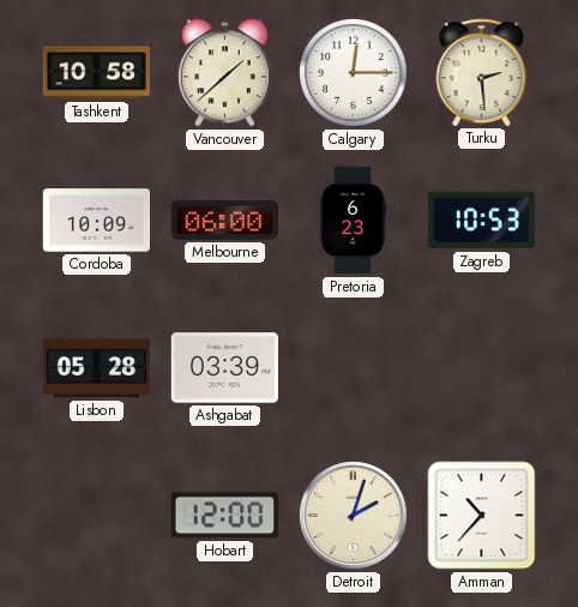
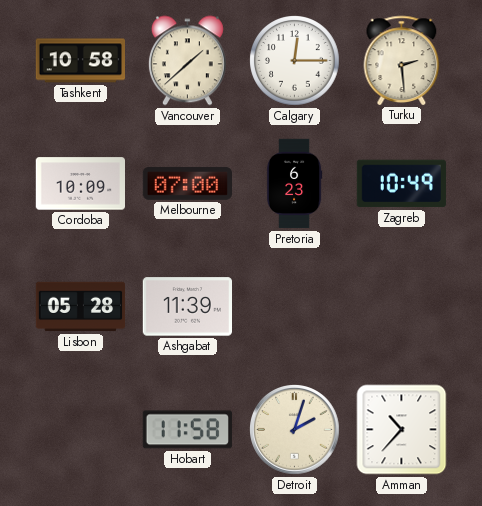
Melbourne: 06:00 -> 07:00 (187, 183)
Zagreb: 10:53 -> 10:49 (401, 184)
Ashgabat: 03:39 -> 11:39 (187, 307)
Hobart: 12:00 -> 11:58 (187, 430)
